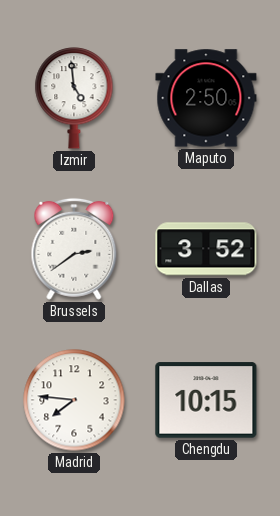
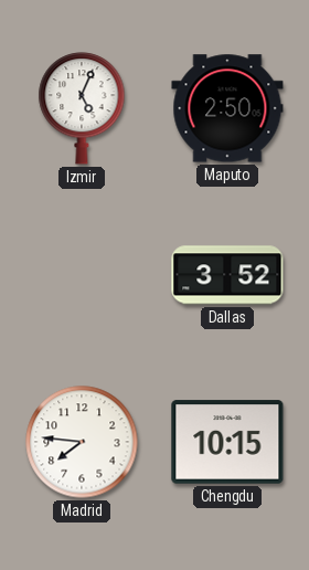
Izmir: 4:59 -> 5:04 (82, 108)
Brussels: 2:39 -> none (74, 249)
